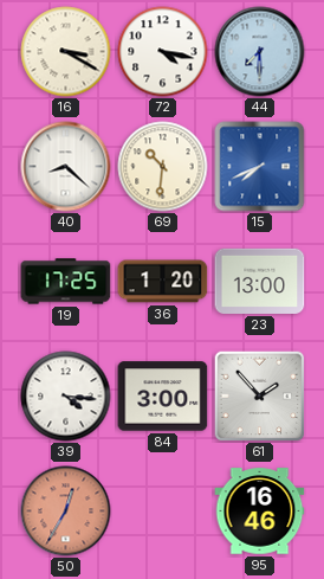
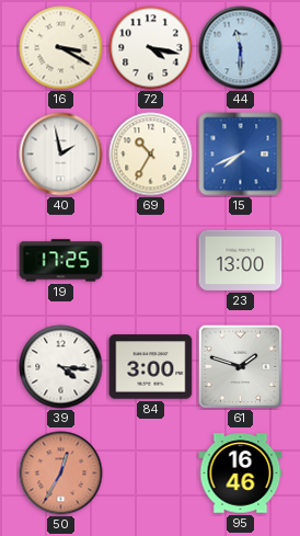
44: 7:30 -> 11:30 (241, 48)
40: 8:22 -> 1:58 (61, 155)
69: 10:31 -> 10:35 (151, 155)
36: 1:20 -> none (163, 282)
61: 1:53 -> 1:48 (240, 366)
